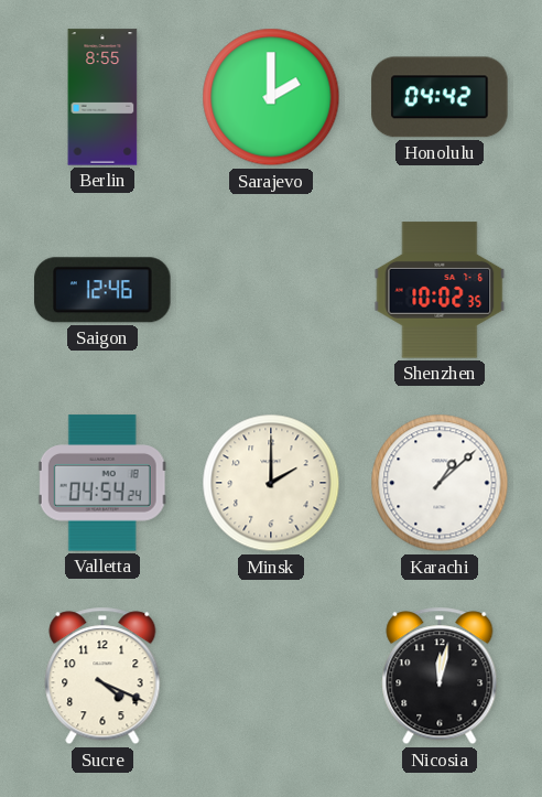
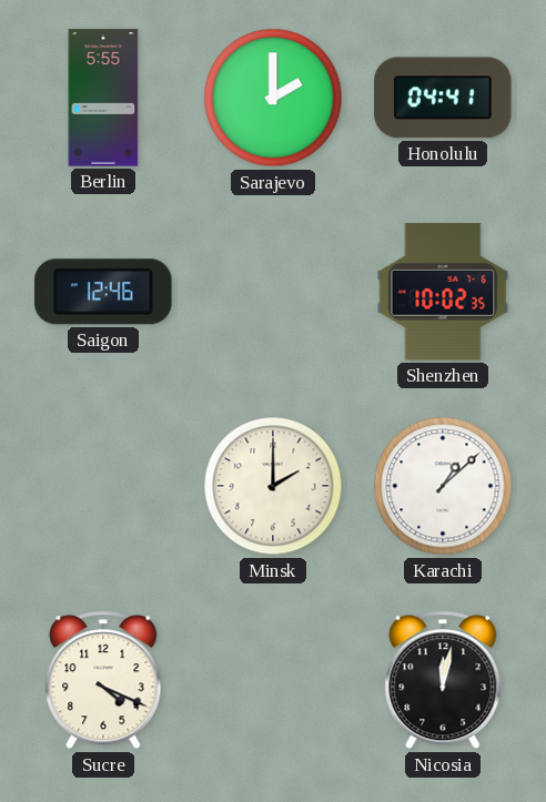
Berlin: 8:55 -> 5:55 (103, 98)
Honolulu: 04:42 -> 04:41 (443, 98)
Valletta: 04:54 -> none (102, 483)
